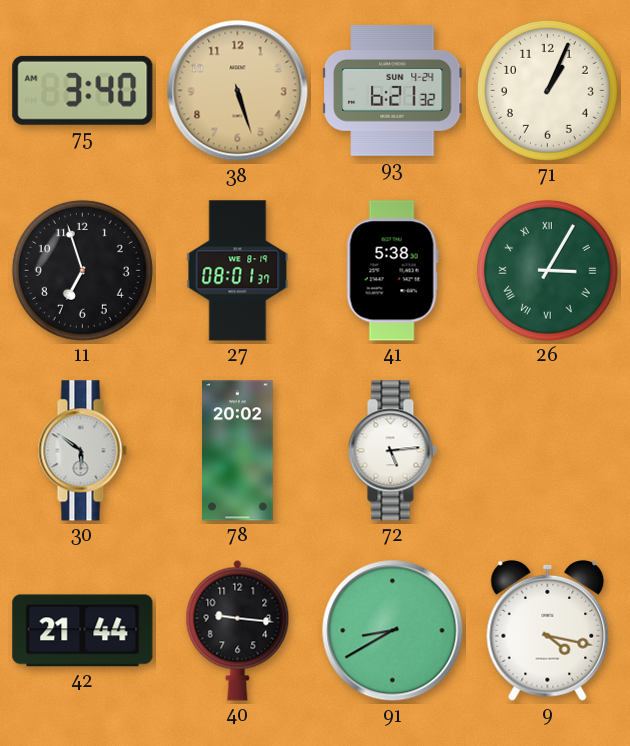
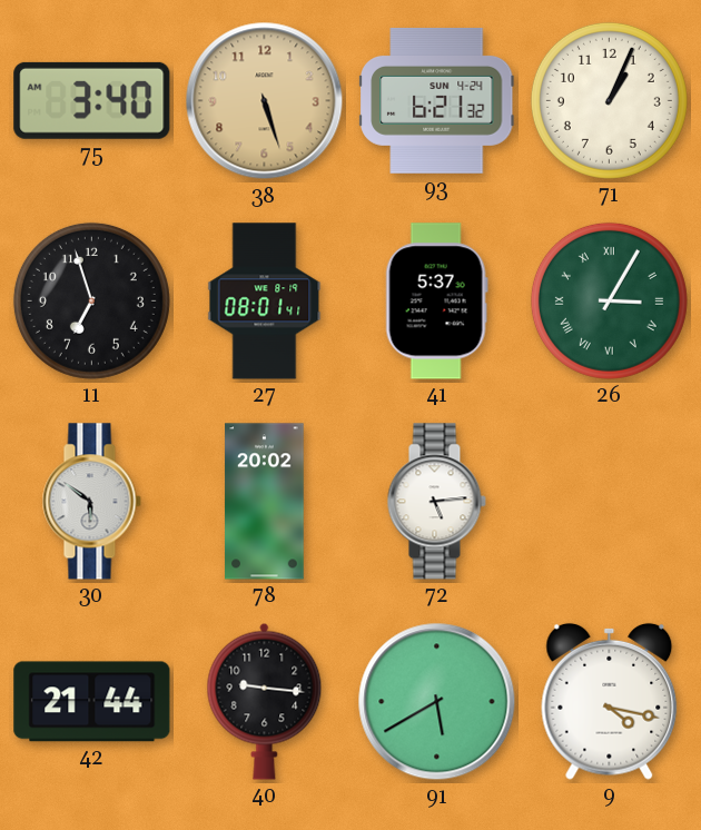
27: 08:01:37 -> 08:01:41 (265, 302)
41: 5:38 -> 5:37 (436, 302)
91: 8:40 -> 5:40 (437, 702)
